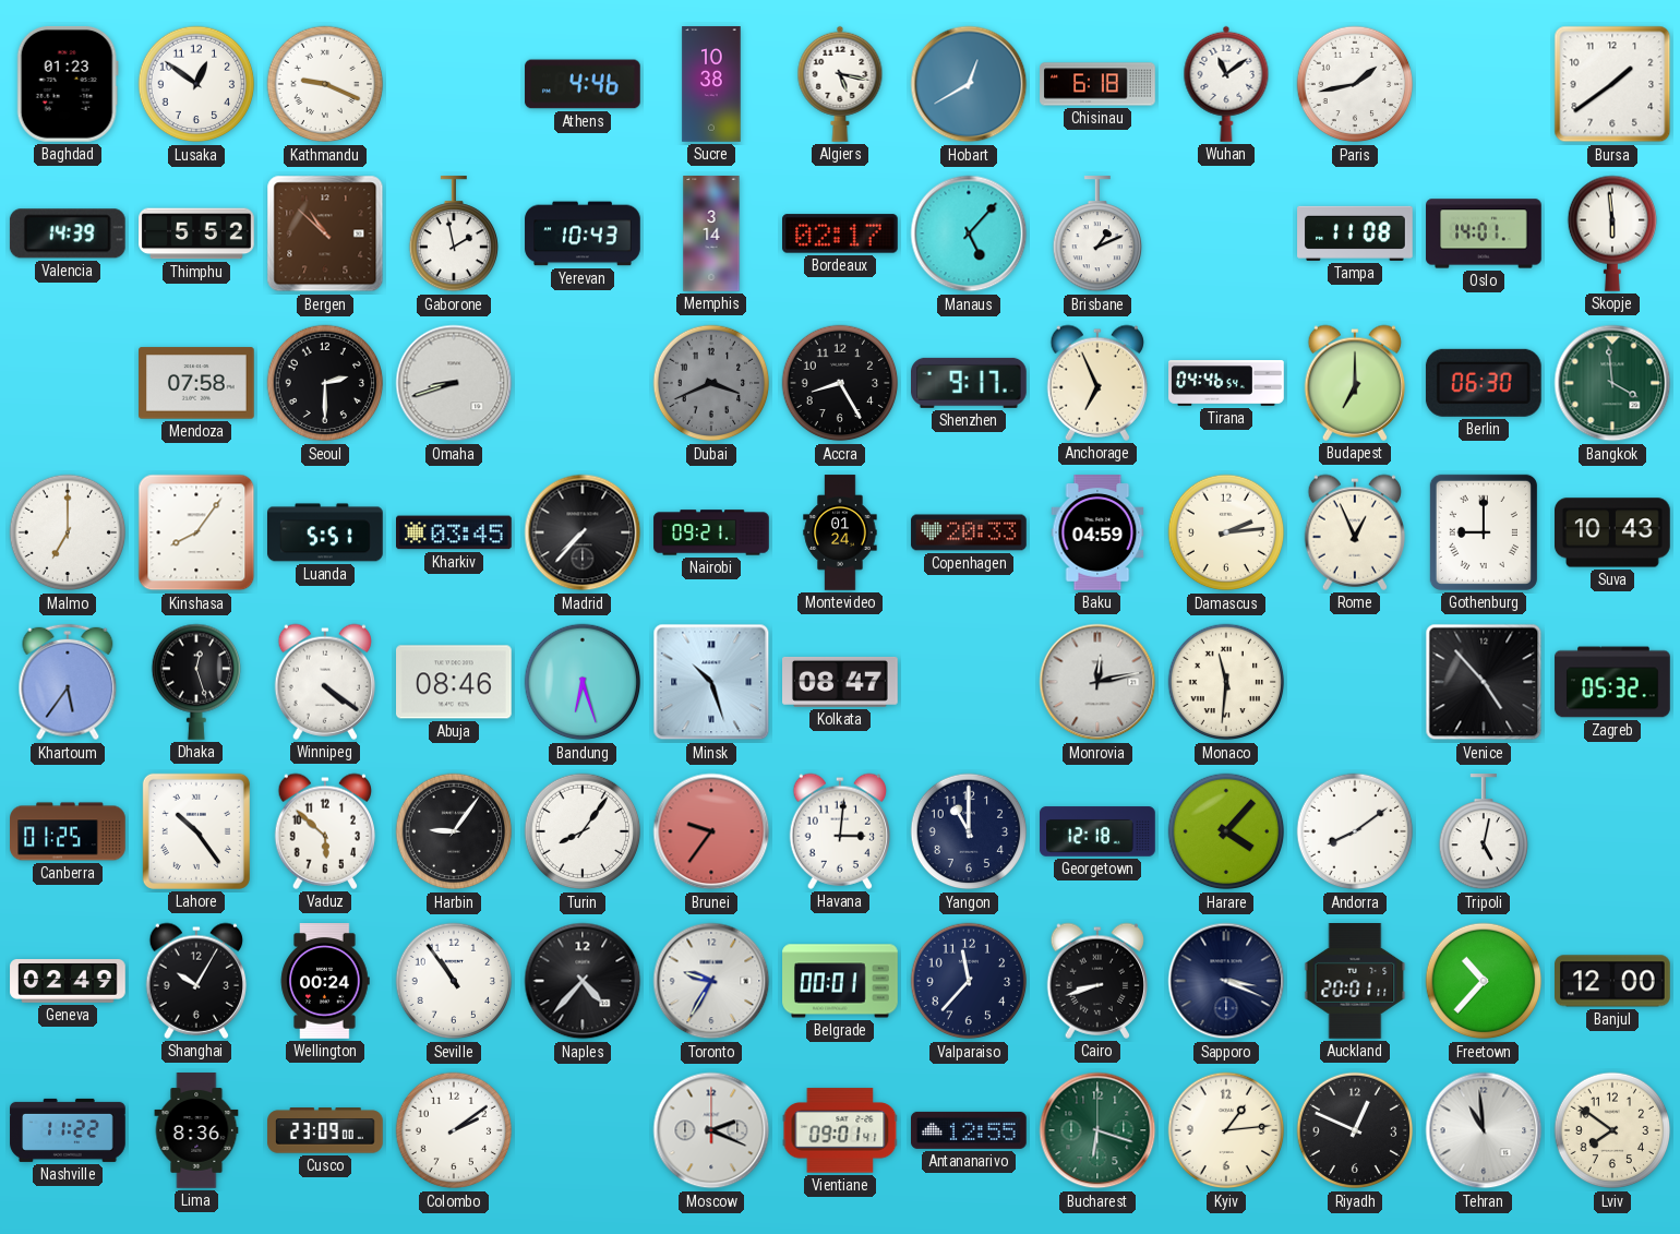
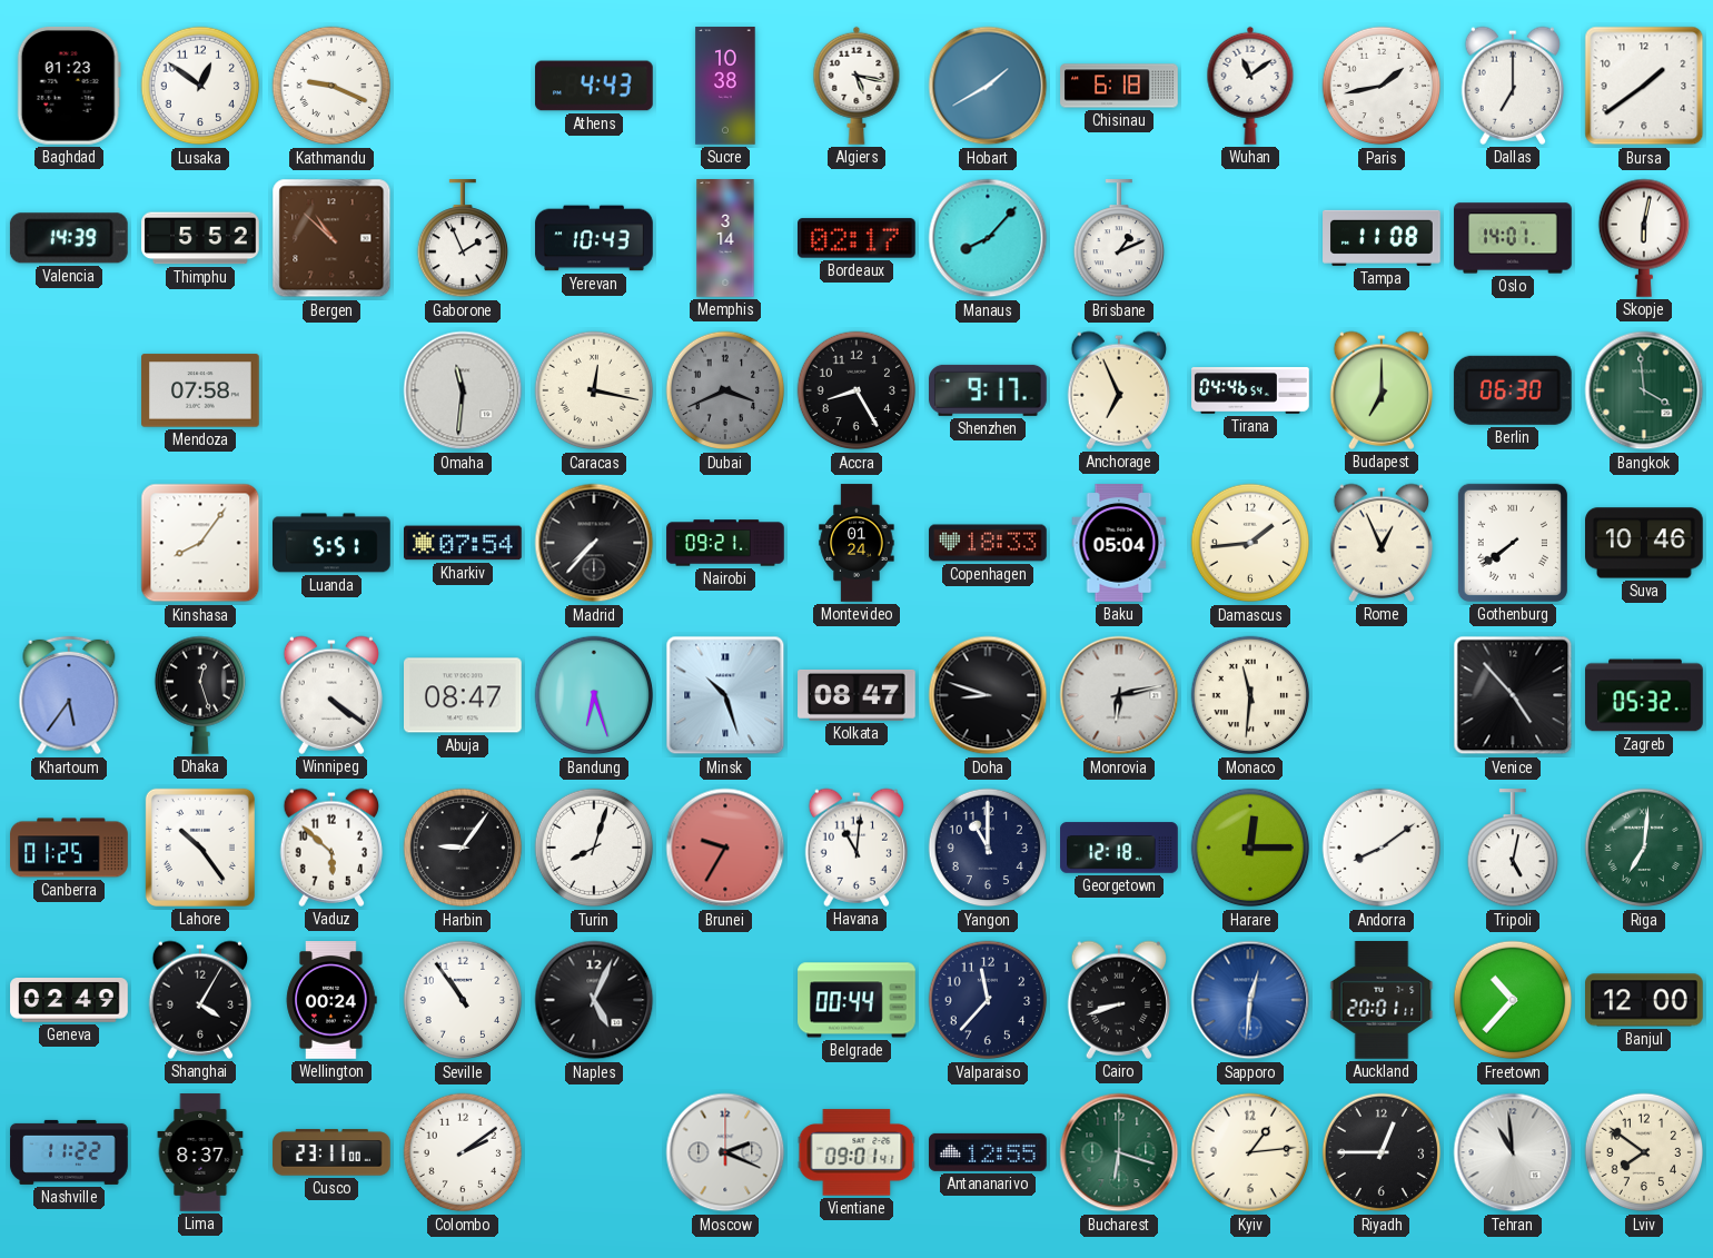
Athens: 4:46 -> 4:43 (594, 86)
Hobart: 12:40 -> 1:40 (988, 86)
Dallas: none -> 7:00 (1513, 86)
Gaborone: 1:58 -> 1:56 (462, 239)
Manaus: 5:07 -> 8:07 (988, 238)
Skopje: 5:59 -> 6:02 (1643, 238)
Seoul: 2:30 -> none (325, 383)
Omaha: 8:42 -> 11:31 (463, 390)
Caracas: none -> 12:17 (594, 390)
Malmo: 7:00 -> none (68, 532)
Kharkiv: 03:45 -> 07:54 (464, 543)
Copenhagen: 20:33 -> 18:33 (988, 543)
Baku: 04:59 -> 05:04 (1119, 543)
Damascus: 2:14 -> 1:44 (1250, 543)
Gothenburg: 9:00 -> 7:39 (1513, 543)
Suva: 10:43 -> 10:46 (1645, 543)
Abuja: 08:46 -> 08:47 (464, 695)
Doha: none -> 8:48 (988, 695)
Monrovia: 12:13 -> 6:13 (1119, 695)
Turin: 8:06 -> 8:03 (594, 848)
Brunei: 9:36 -> 9:35 (725, 848)
Havana: 3:01 -> 11:01 (856, 848)
Harare: 4:07 -> 12:15 (1250, 848)
Riga: none -> 7:01 (1644, 848)
Shanghai: 10:05 -> 4:05 (200, 1000)
Naples: 4:37 -> 5:04 (594, 1000)
Toronto: 9:35 -> none (711, 981)
Belgrade: 00:01 -> 00:44 (856, 1000)
Sapporo: 3:19 -> 12:31 (1250, 1000)
Sapporo dial: navy -> blue (1250, 1000)
Lima: 8:36 -> 8:37 (200, 1152)
Cusco: 23:09 -> 23:11 (331, 1152)
Riyadh: 12:49 -> 12:45 (1382, 1152)
